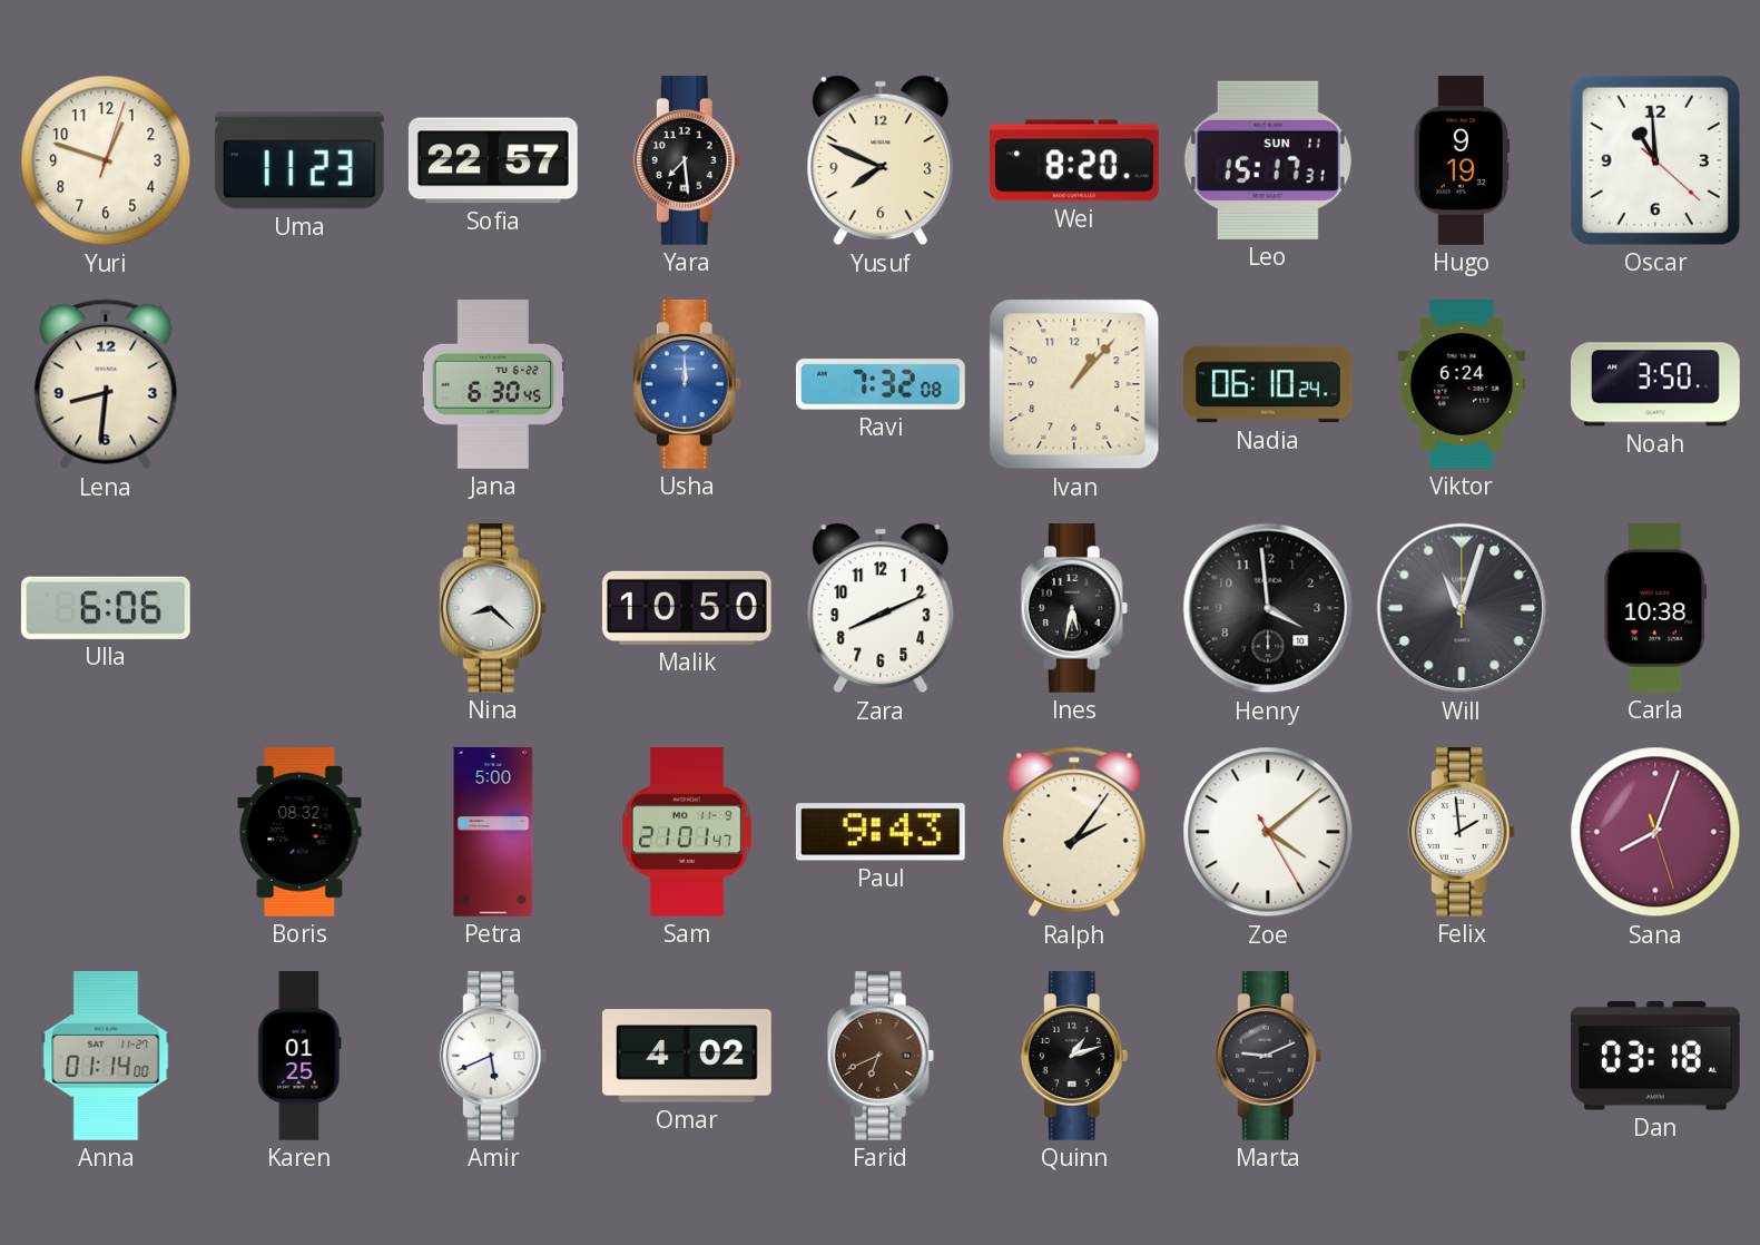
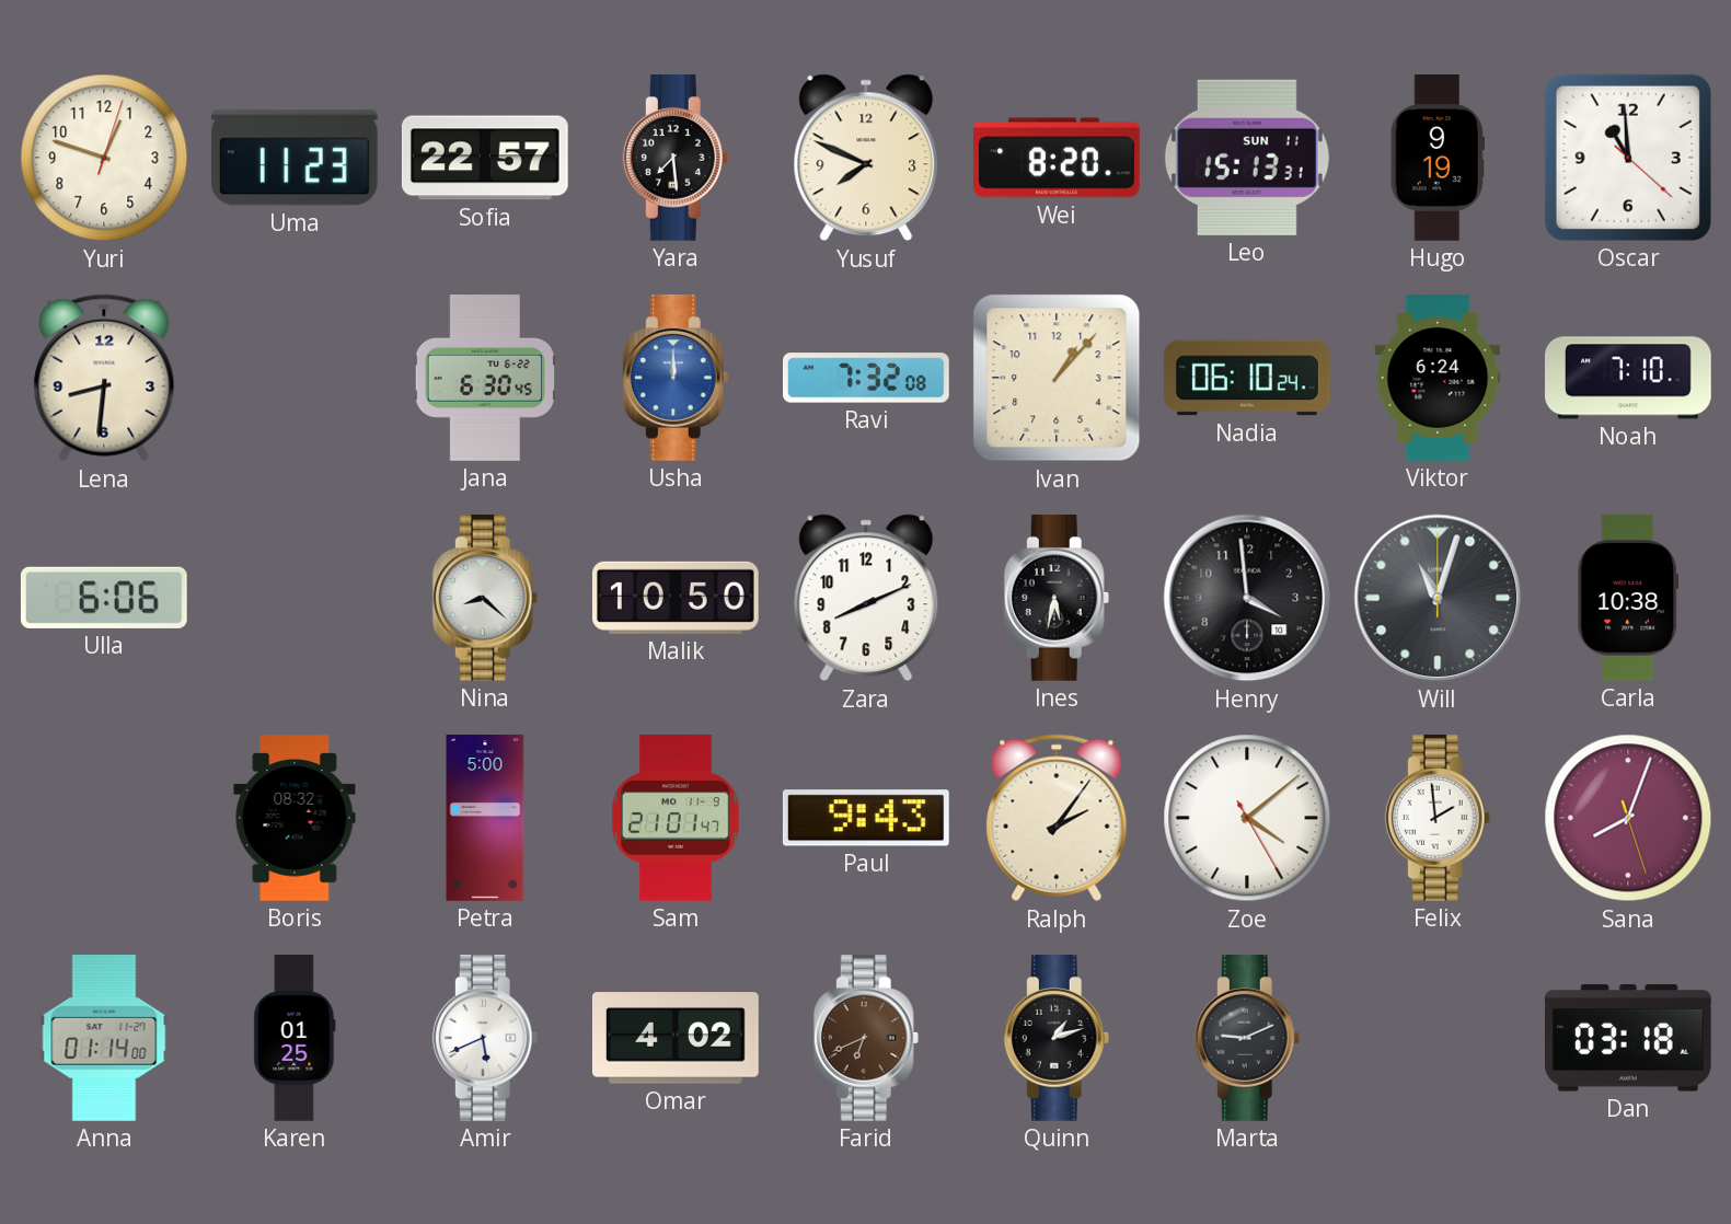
Leo: 15:17 -> 15:13 (1247, 158)
Noah: 3:50 -> 7:10 (1629, 378)
